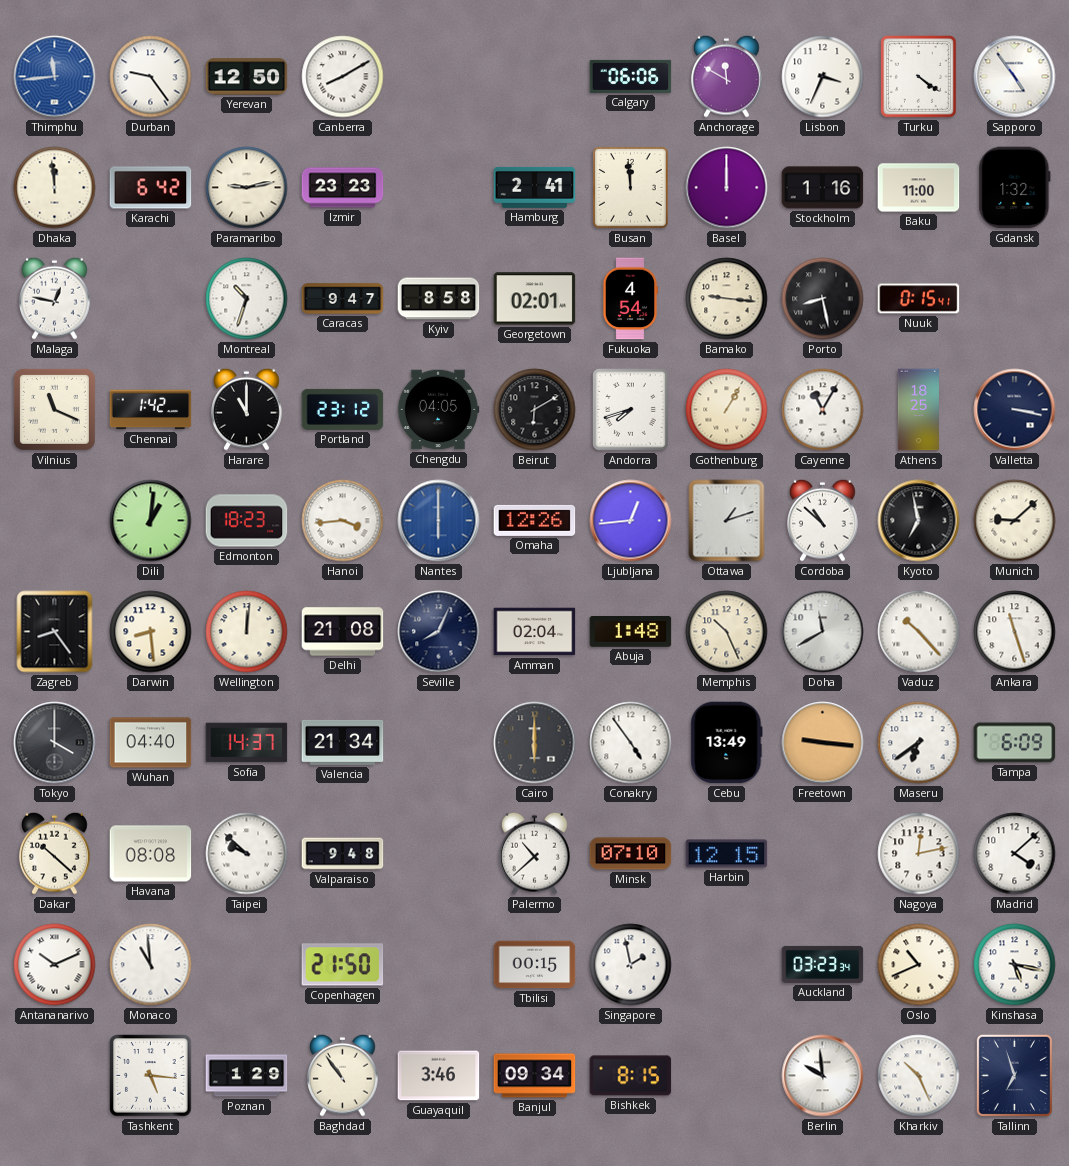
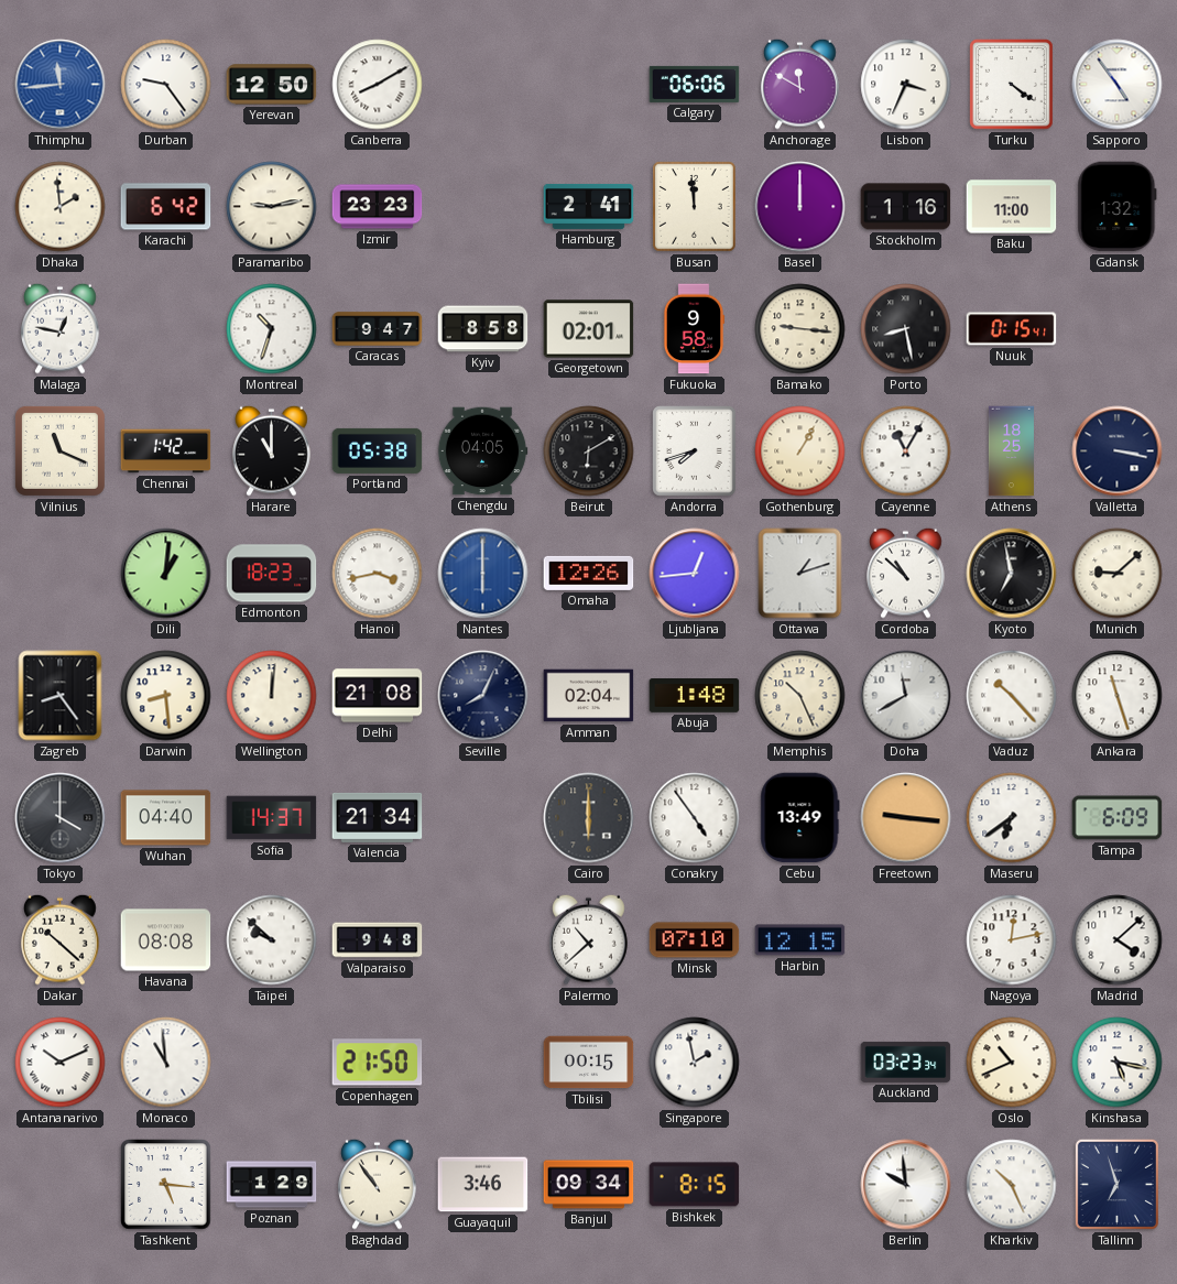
Dhaka: 11:59 -> 1:59 (61, 207)
Fukuoka: 4:54 -> 9:58 (694, 329)
Portland: 23:12 -> 05:38 (378, 450)
Hanoi: 3:44 -> 3:43 (378, 574)
